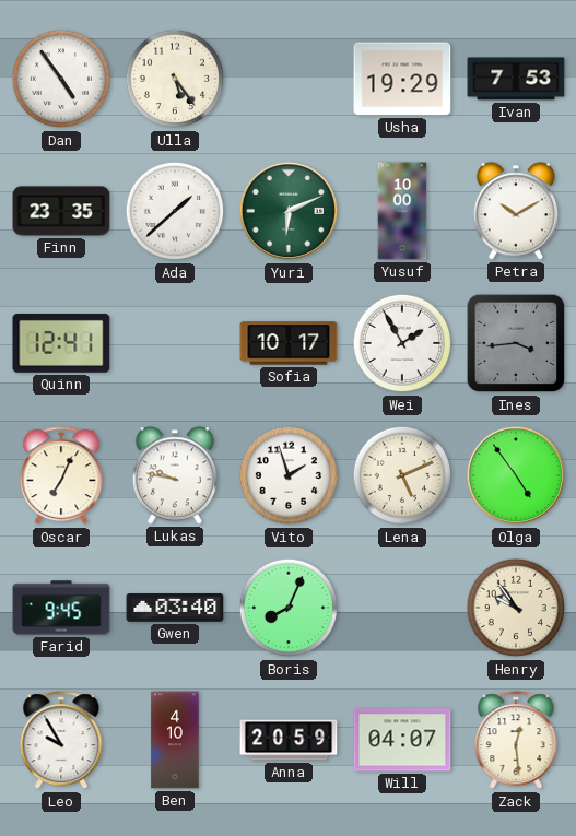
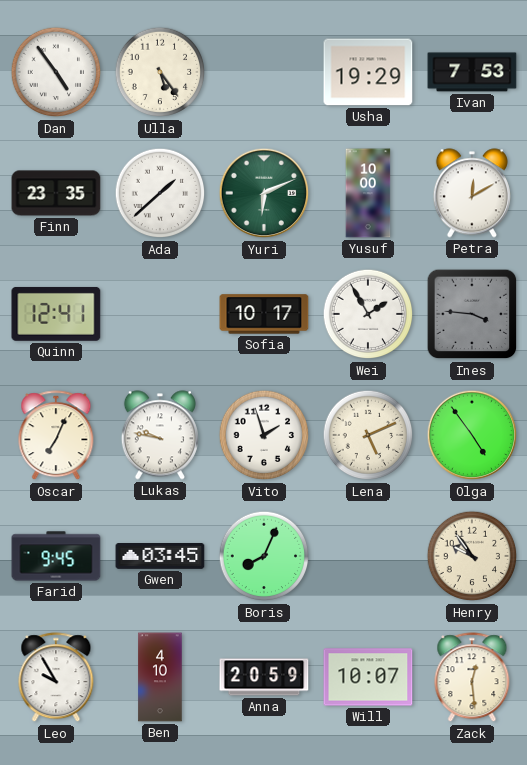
Petra: 10:10 -> 12:10 (472, 193)
Ines: 3:44 -> 3:46 (472, 314)
Gwen: 03:40 -> 03:45 (160, 557)
Will: 04:07 -> 10:07 (368, 677)
